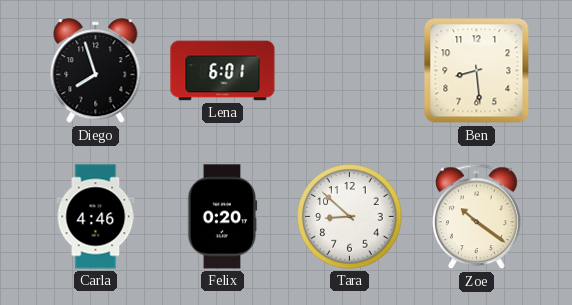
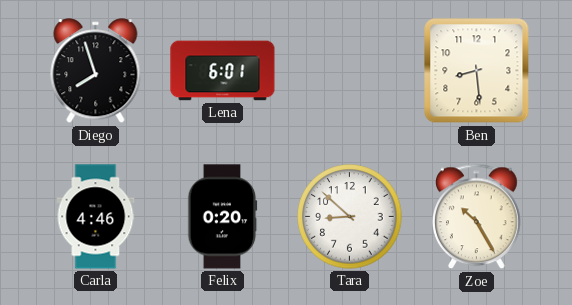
Zoe: 10:21 -> 10:25 (477, 217)
